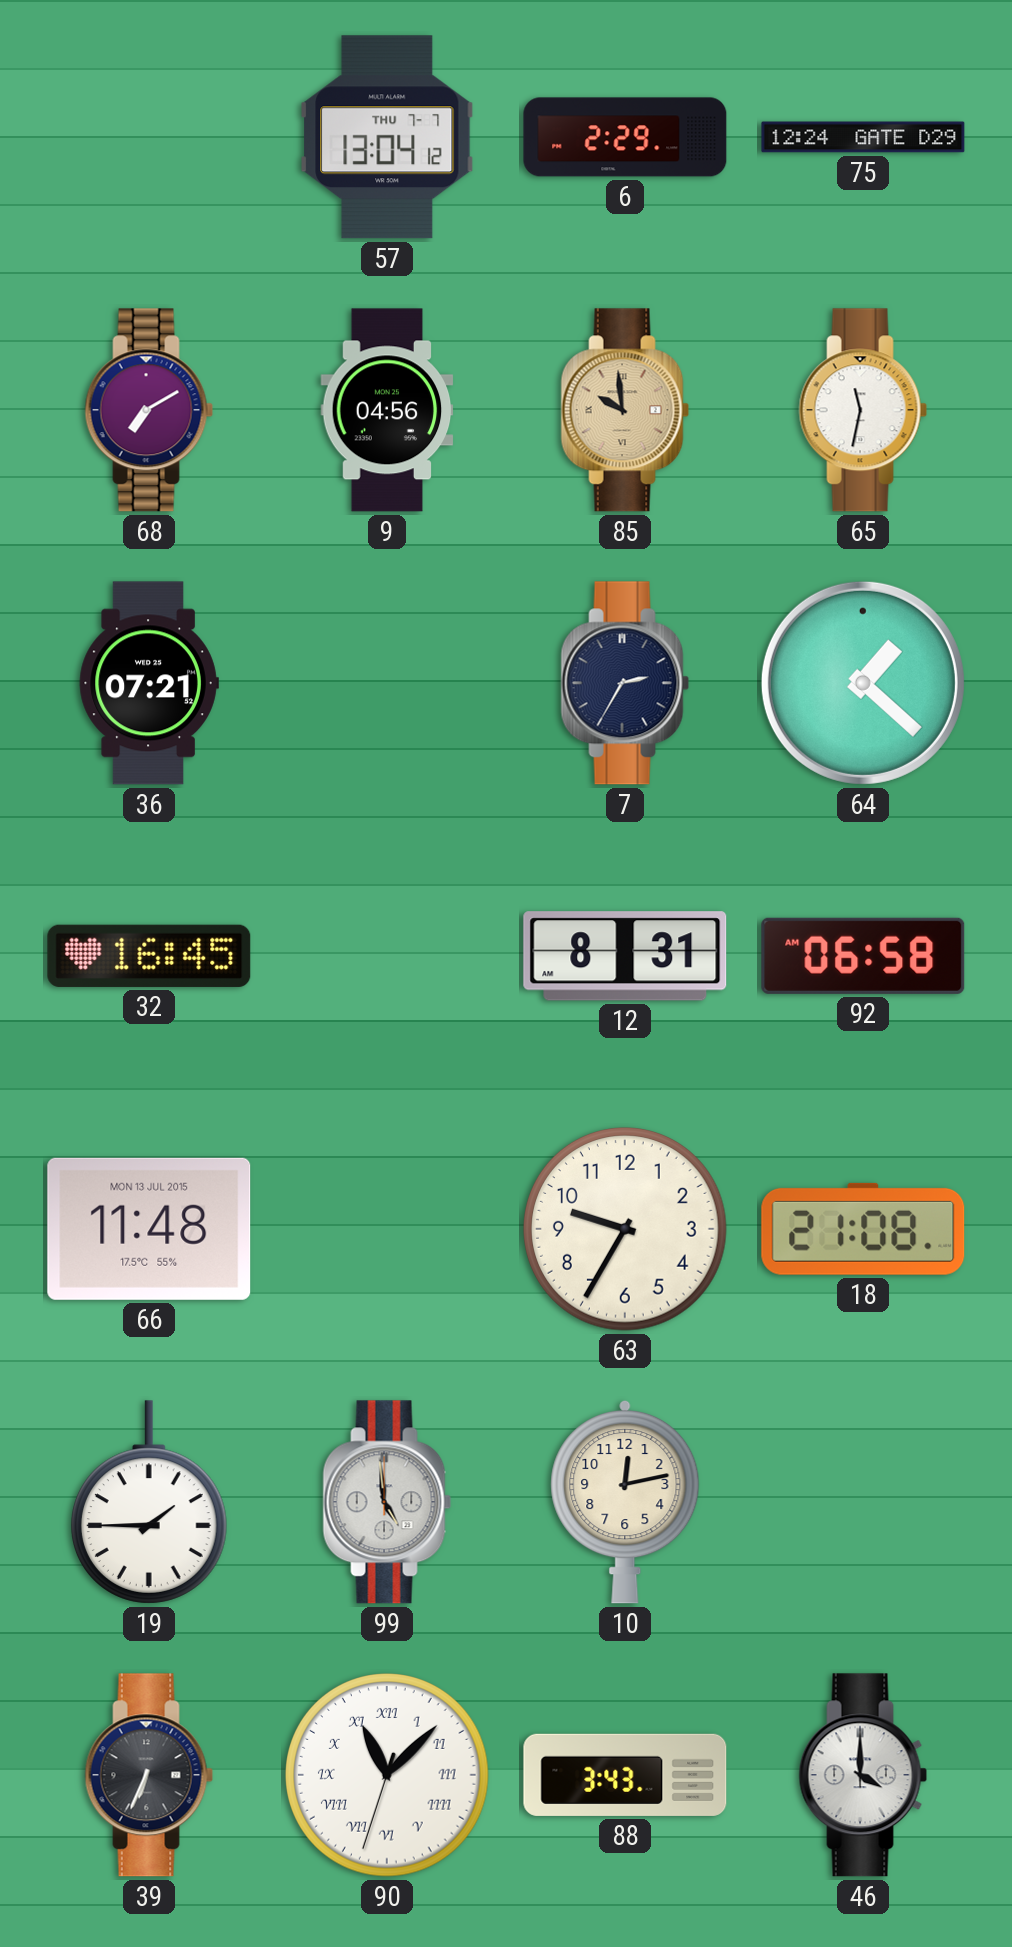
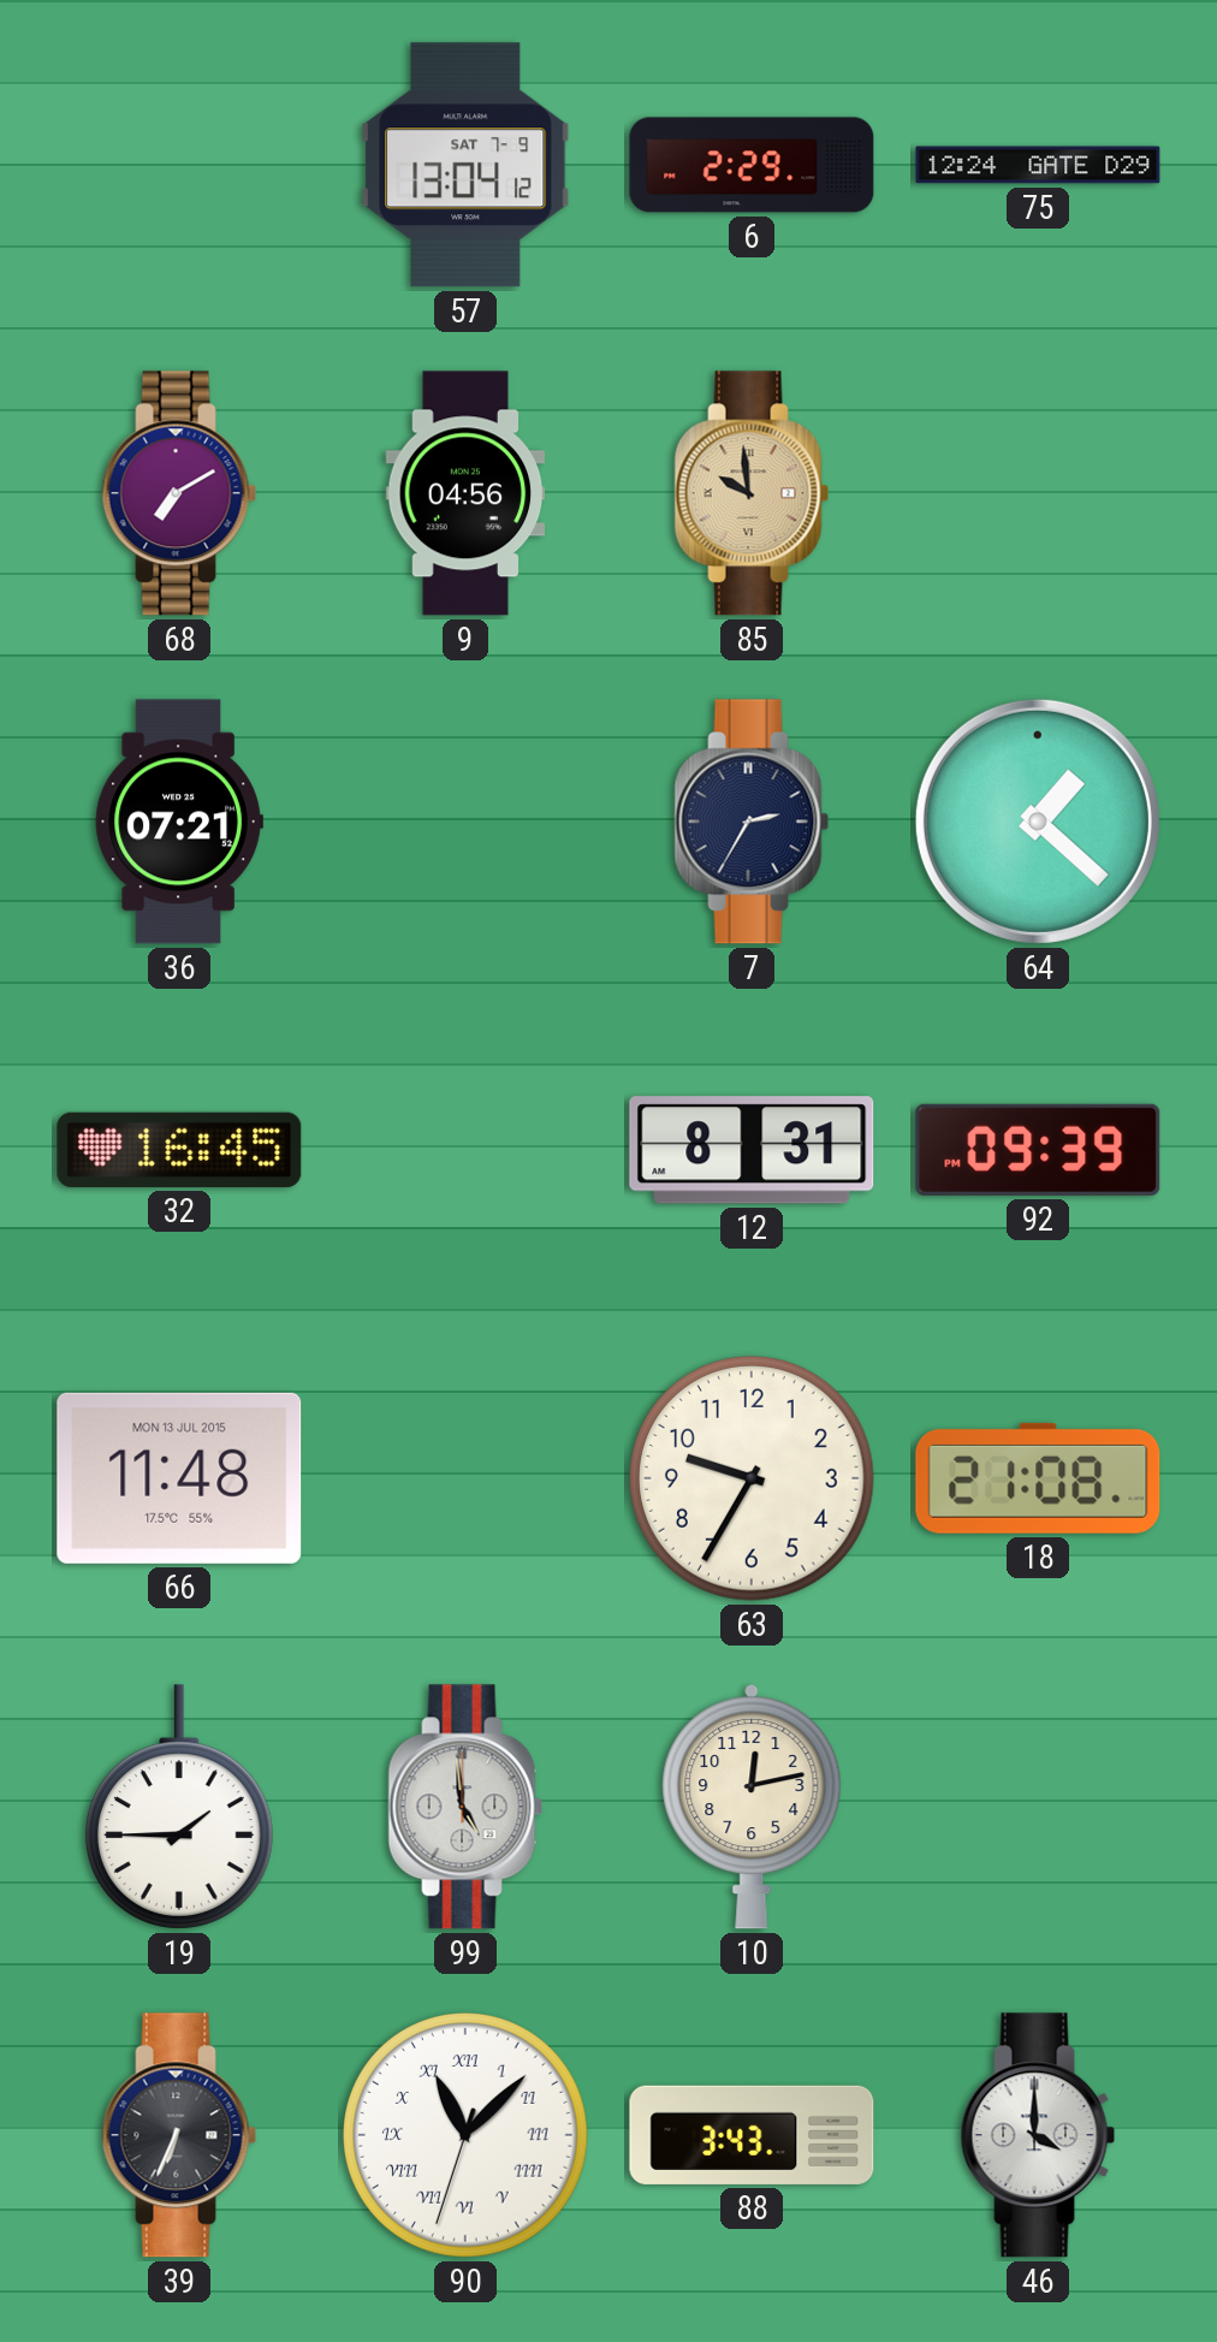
57 date: THU 7-7 -> SAT 7-9 (467, 165)
65: 11:32 -> none (863, 410)
92: 06:58 -> 09:39 (1038, 1150)
